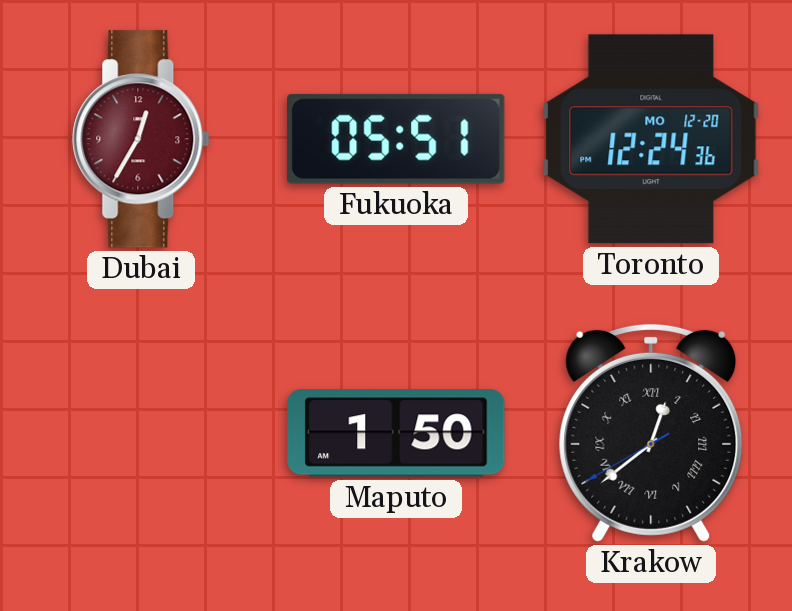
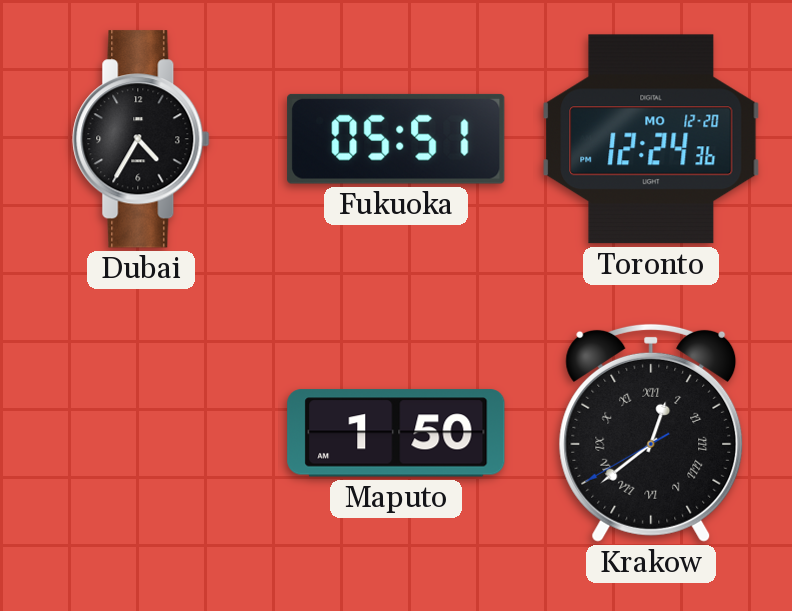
Dubai: 12:35 -> 4:35 (141, 139)
Dubai dial: burgundy -> black (141, 139)
